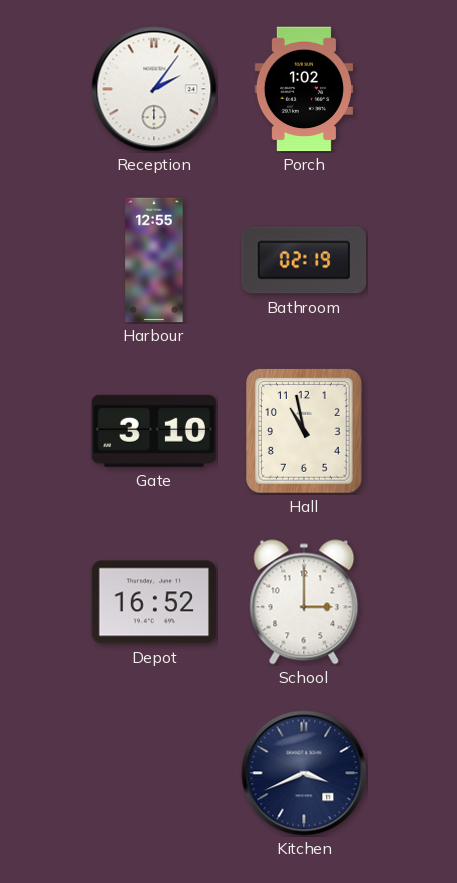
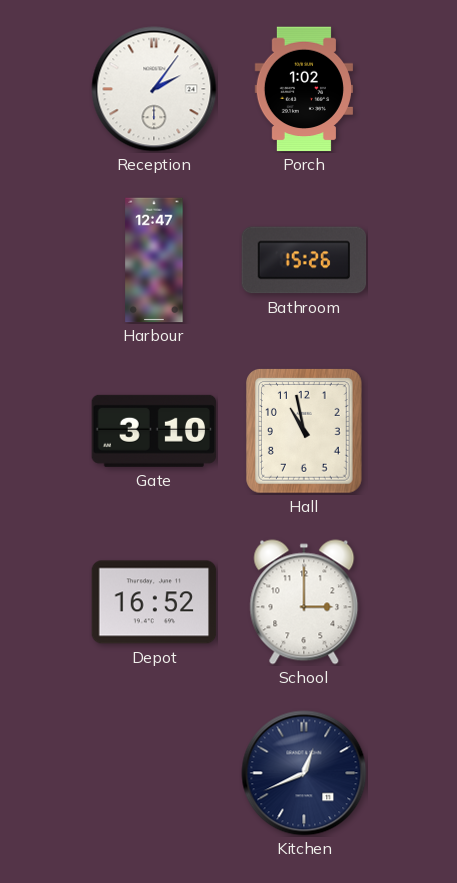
Harbour: 12:55 -> 12:47 (154, 260)
Bathroom: 02:19 -> 15:26 (304, 260)
Kitchen: 3:41 -> 12:41 (304, 773)
